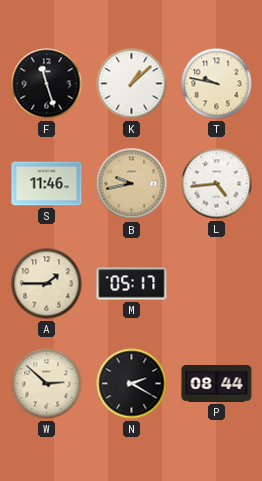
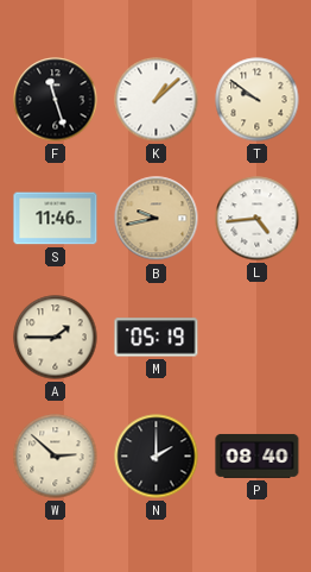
T: 9:47 -> 9:51 (258, 100)
M: 05:17 -> 05:19 (157, 338)
N: 2:20 -> 2:00 (157, 457)
P: 08:44 -> 08:40 (258, 455)
